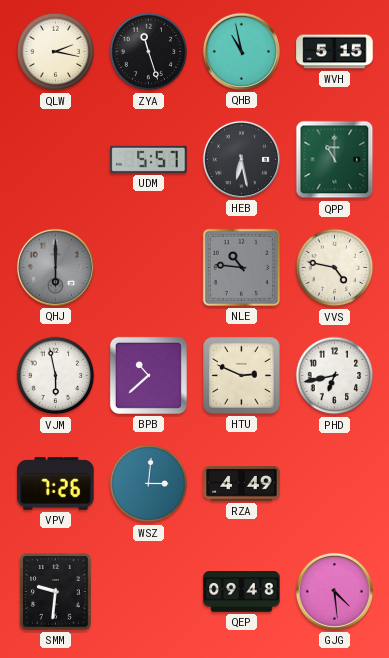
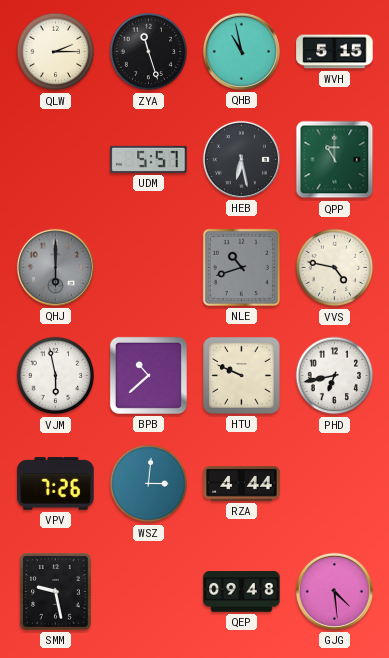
QLW: 2:17 -> 2:15 (56, 52)
NLE: 10:46 -> 10:42 (241, 267)
HTU: 2:49 -> 9:49 (242, 376)
RZA: 4:49 -> 4:44 (242, 484)
SMM: 9:31 -> 9:28 (56, 592)
